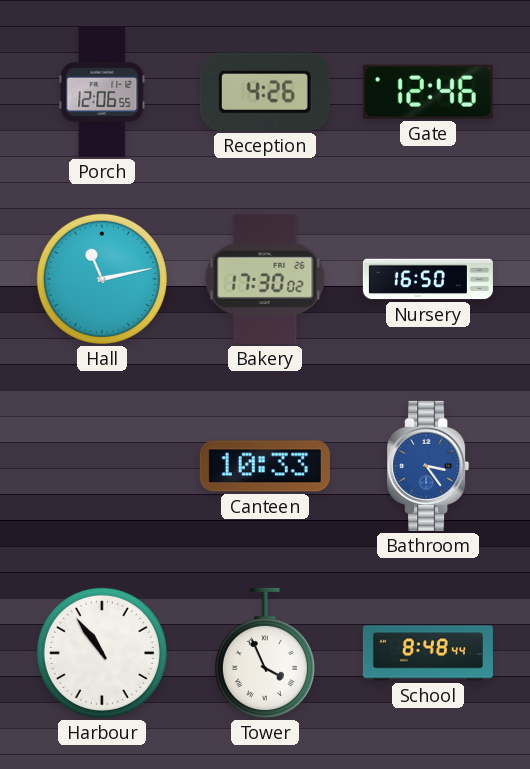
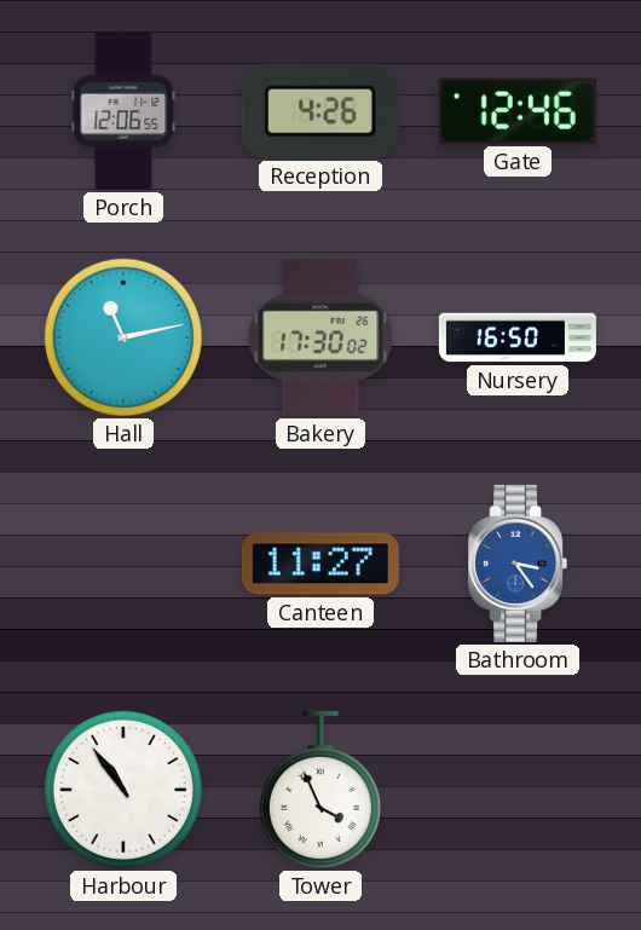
Canteen: 10:33 -> 11:27 (320, 564)
School: 8:48 -> none (428, 653)
